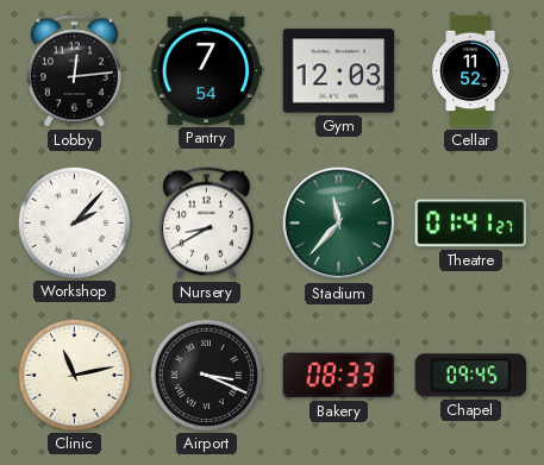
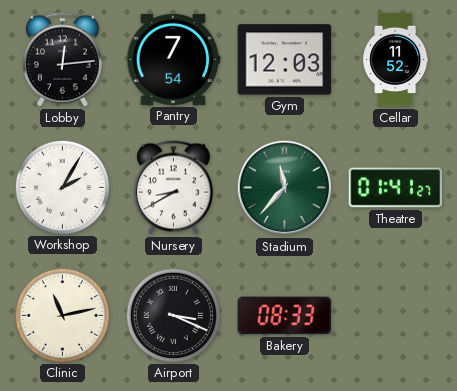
Workshop: 2:07 -> 2:05 (62, 187)
Chapel: 09:45 -> none (471, 376)
